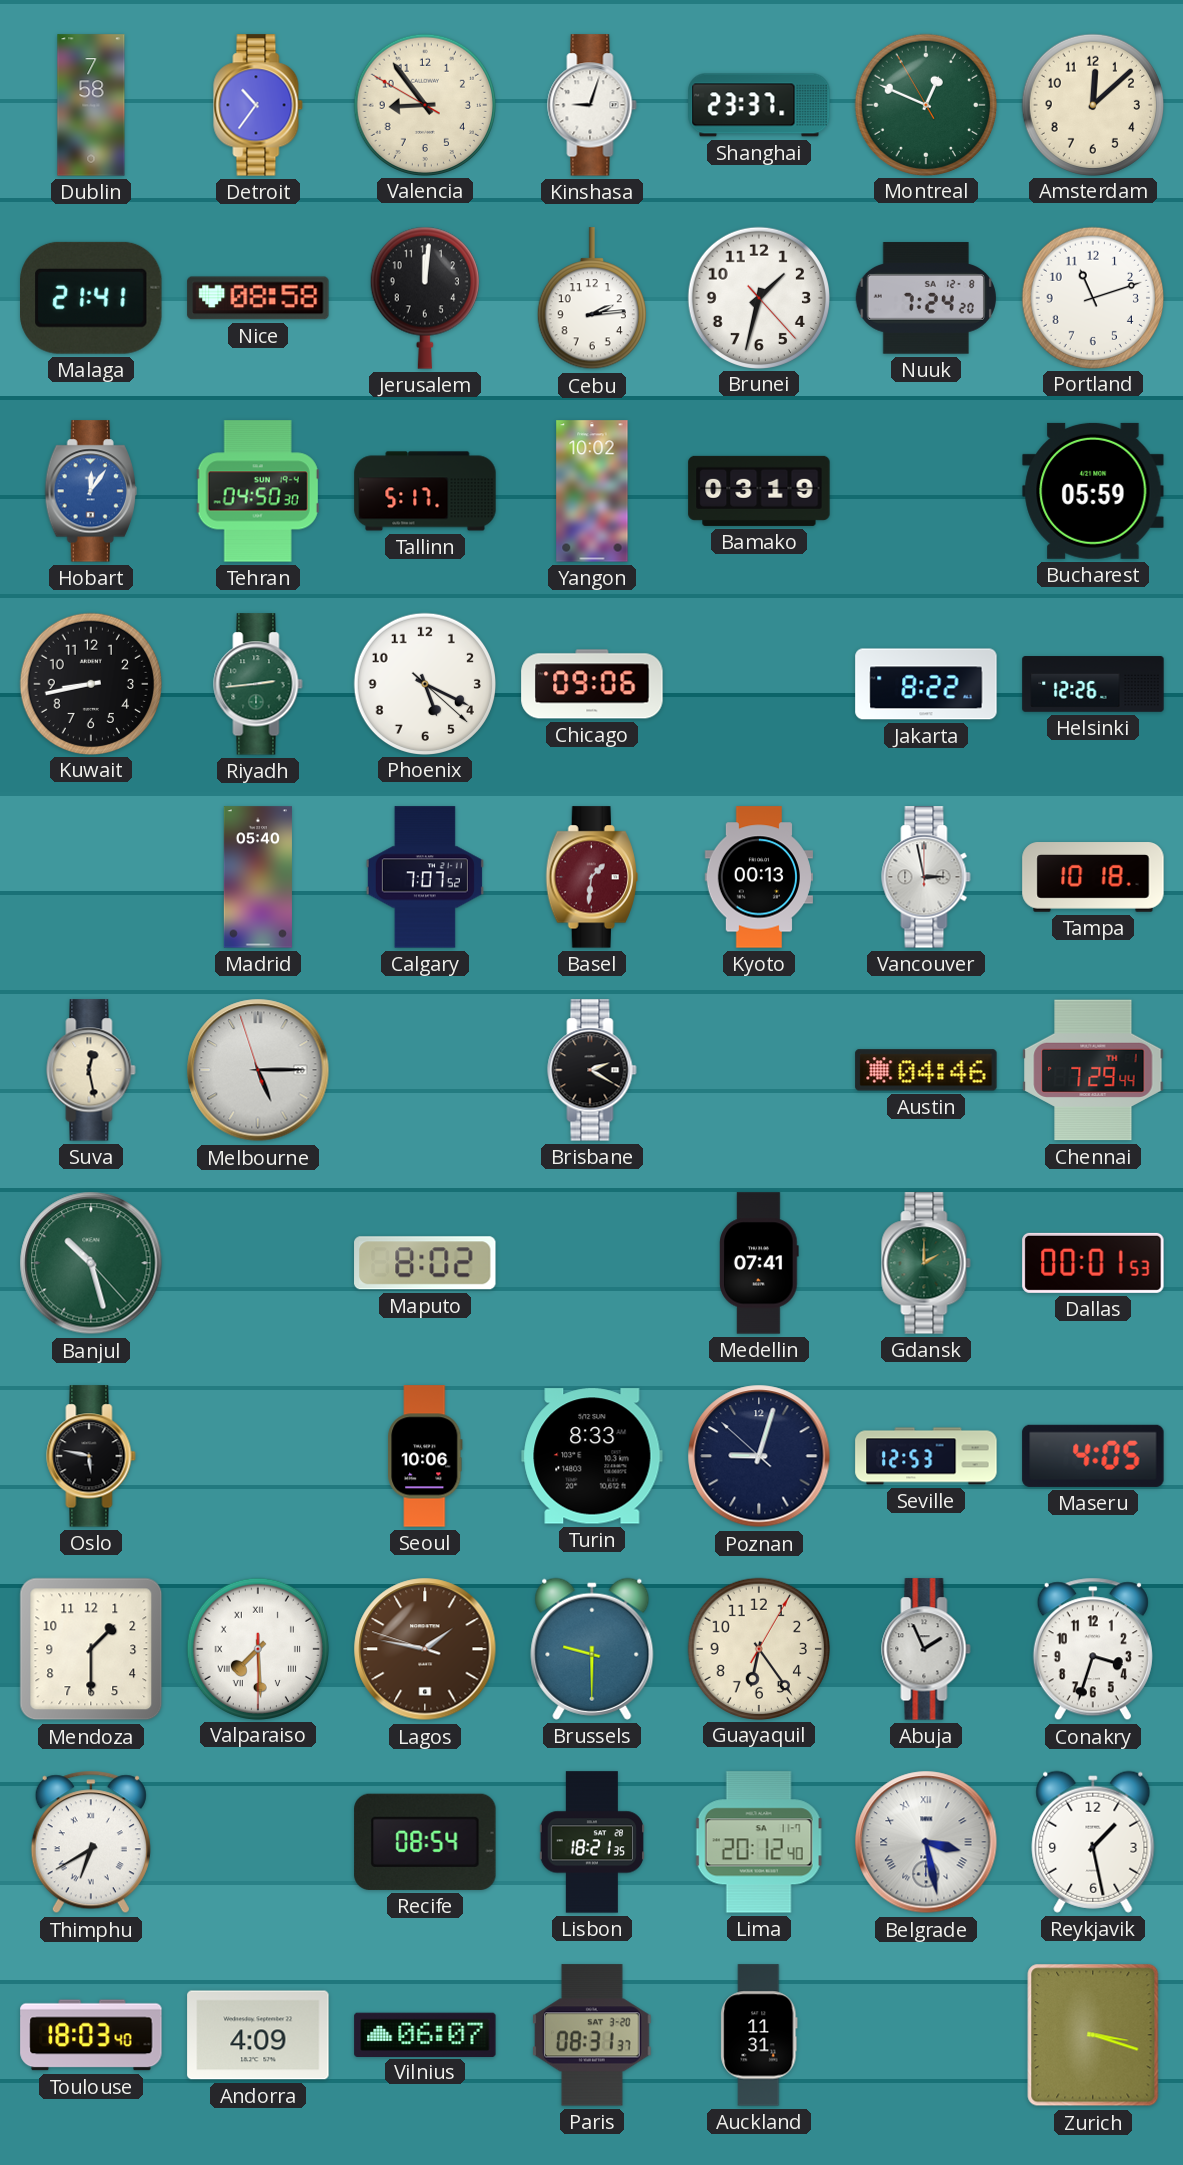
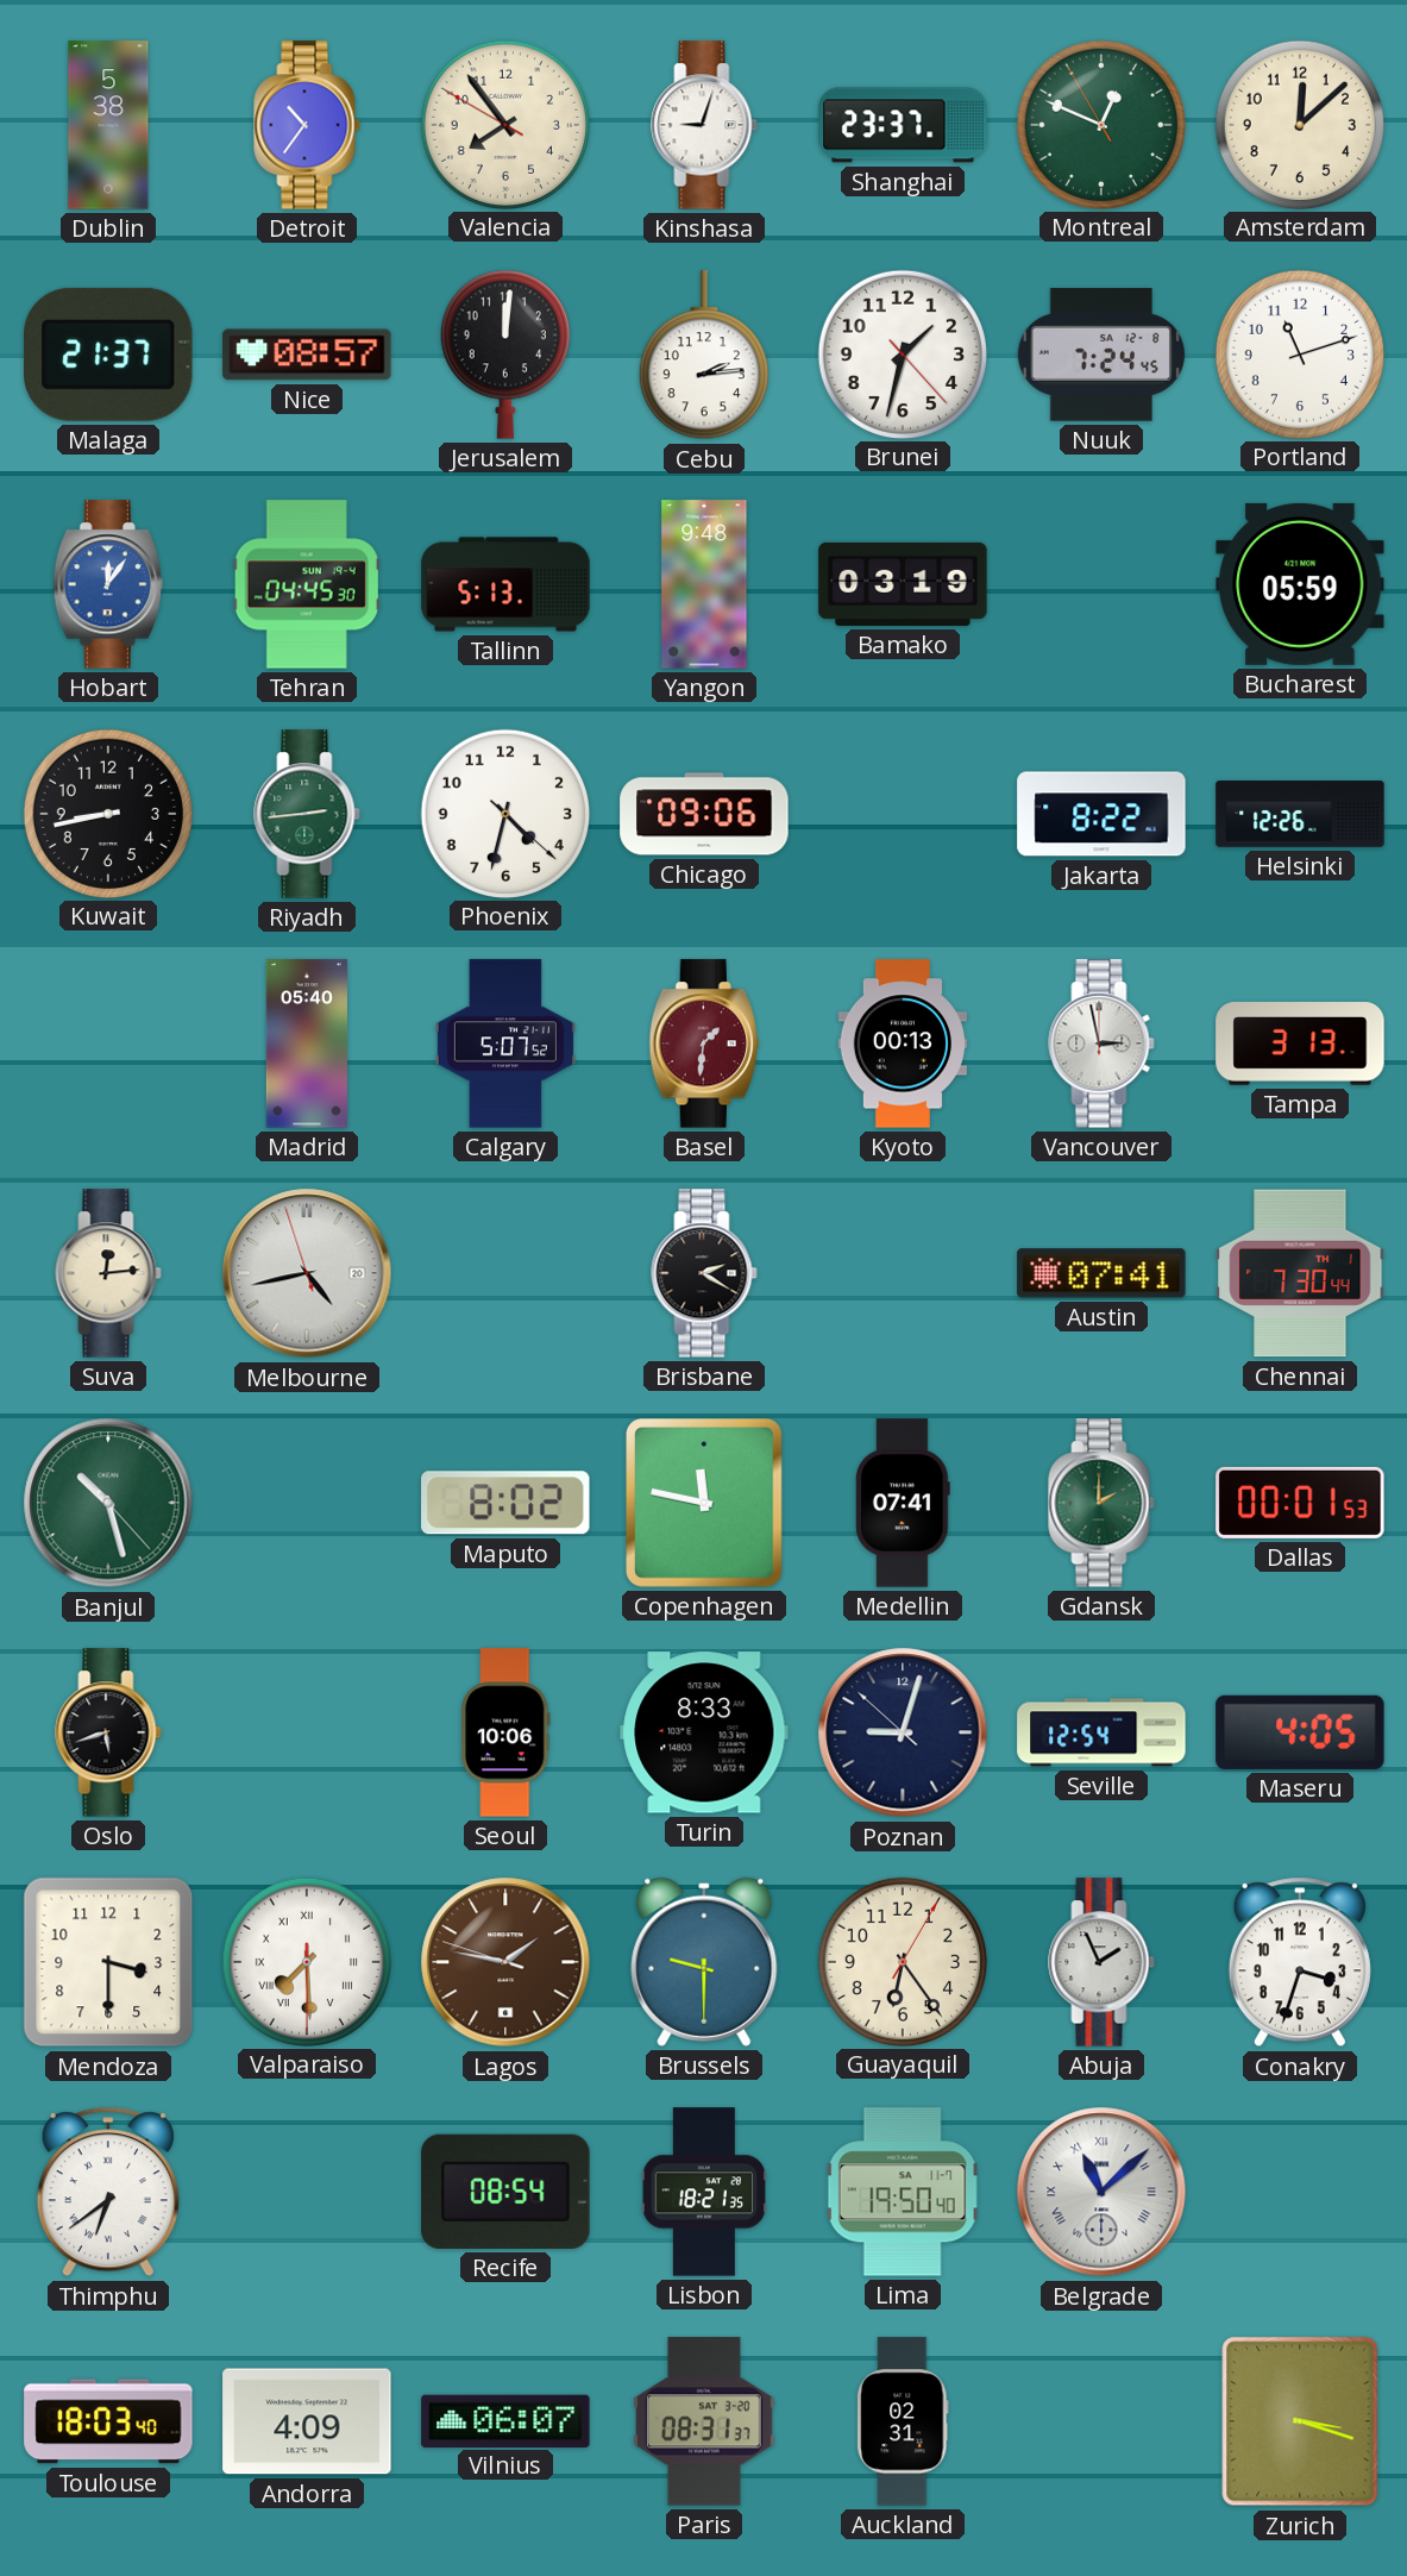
Dublin: 7:58 -> 5:38 (108, 125)
Valencia: 8:53 -> 7:53 (504, 124)
Malaga: 21:41 -> 21:37 (109, 355)
Nice: 08:58 -> 08:57 (307, 355)
Nuuk: 7:24:20 -> 7:24:45 (1101, 355)
Tehran: 04:50 -> 04:45 (307, 584)
Tallinn: 5:17 -> 5:13 (505, 584)
Yangon: 10:02 -> 9:48 (704, 584)
Phoenix: 5:19 -> 4:32 (504, 813)
Calgary: 7:07 -> 5:07 (505, 1043)
Tampa: 10:18 -> 3:13 (1300, 1043)
Suva: 12:28 -> 12:14 (108, 1273)
Melbourne: 5:14 -> 4:42 (307, 1273)
Austin: 04:46 -> 07:41 (1101, 1273)
Chennai: 7:29 -> 7:30 (1300, 1273)
Copenhagen: none -> 11:47 (705, 1504)
Oslo: 5:47 -> 5:42 (108, 1732)
Seville: 12:53 -> 12:54 (1101, 1732)
Mendoza: 1:30 -> 3:30 (108, 1962)
Thimphu: 6:40 -> 6:39 (108, 2192)
Lima: 20:12 -> 19:50 (903, 2192)
Belgrade: 3:28 -> 11:08 (1101, 2192)
Reykjavik: 1:28 -> none (1093, 1842)
Auckland: 11:31 -> 02:31 (903, 2421)
